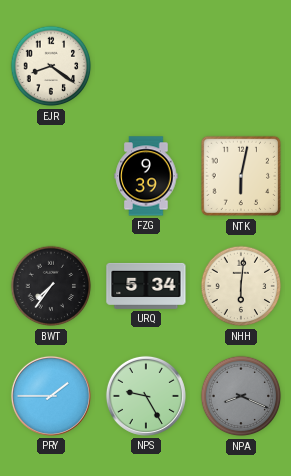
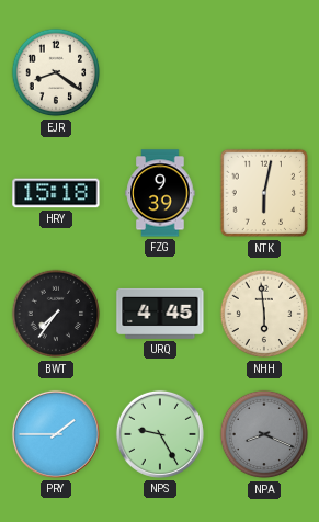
HRY: none -> 15:18 (56, 193)
URQ: 5:34 -> 4:45 (160, 314)
NHH: 6:01 -> 5:59 (264, 314)
